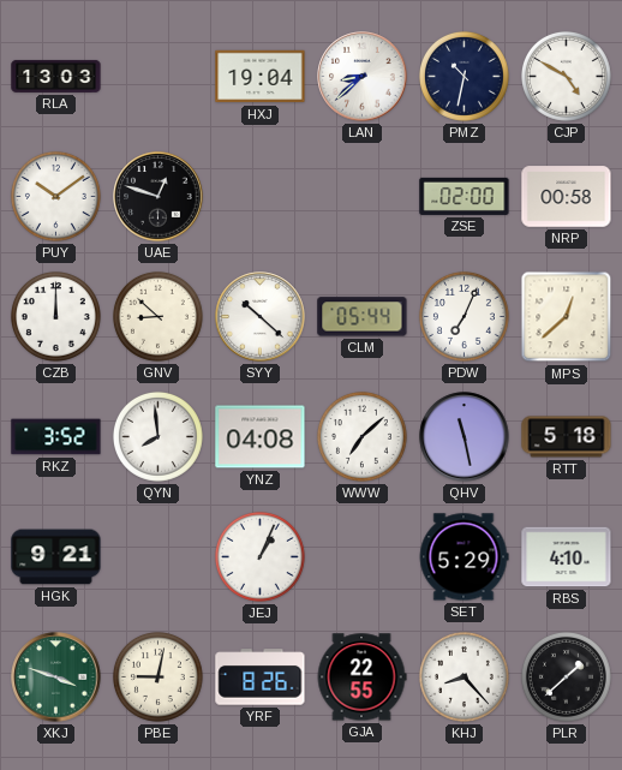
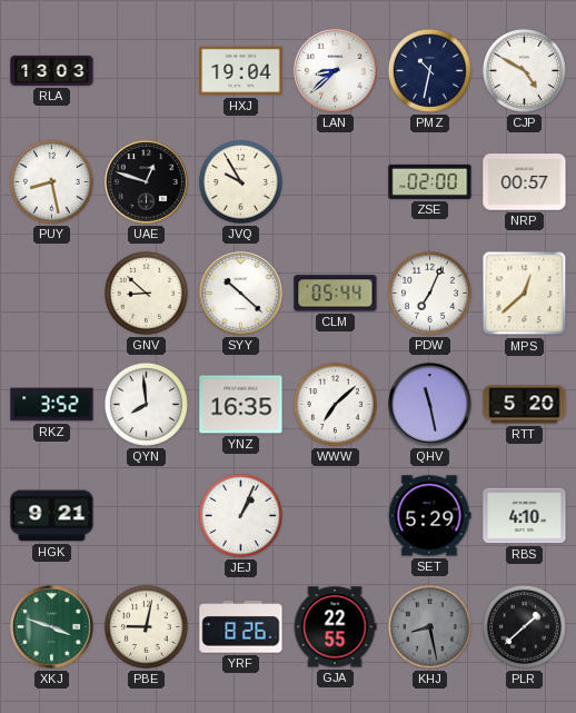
PUY: 10:09 -> 8:28 (51, 181)
JVQ: none -> 9:55 (240, 181)
NRP: 00:58 -> 00:57 (525, 182)
CZB: 12:00 -> none (55, 316)
YNZ: 04:08 -> 16:35 (241, 405)
RTT: 5:18 -> 5:20 (525, 405)
KHJ: 8:23 -> 8:28 (429, 626)
KHJ dial: white -> grey (429, 626)
